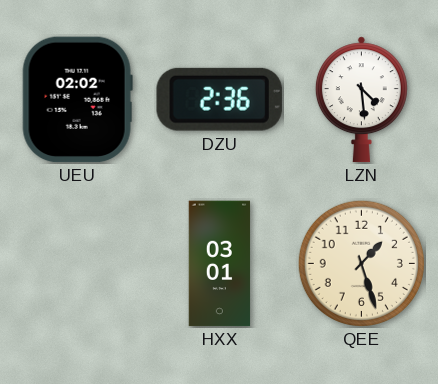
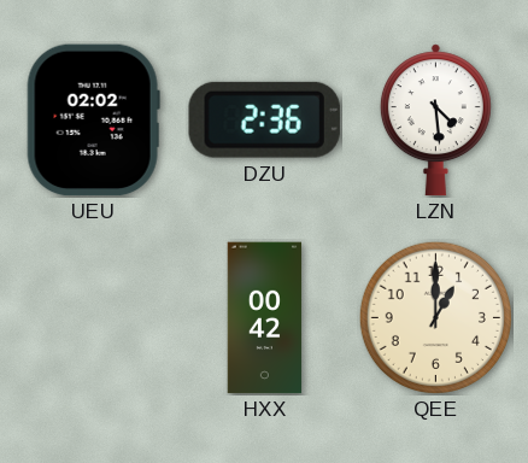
HXX: 03:01 -> 00:42 (265, 318)
QEE: 1:27 -> 1:00 (435, 317)
